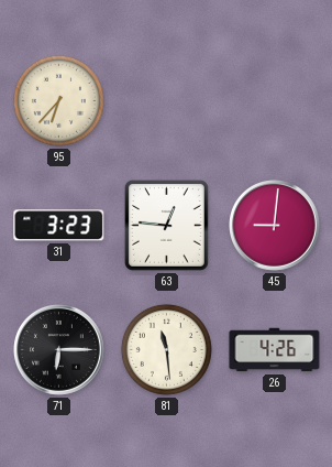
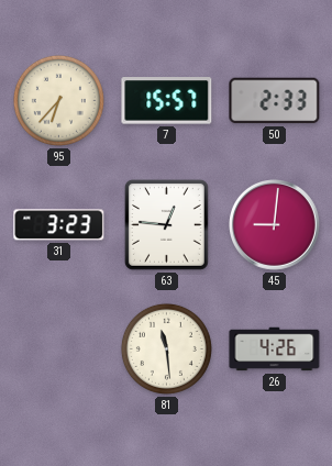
7: none -> 15:57 (167, 101)
50: none -> 2:33 (275, 101)
71: 6:15 -> none (59, 350)
